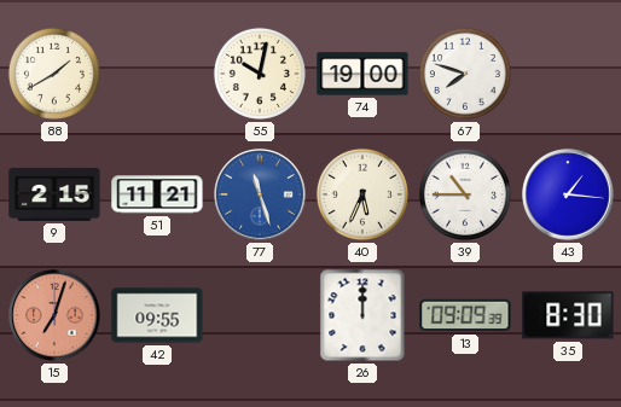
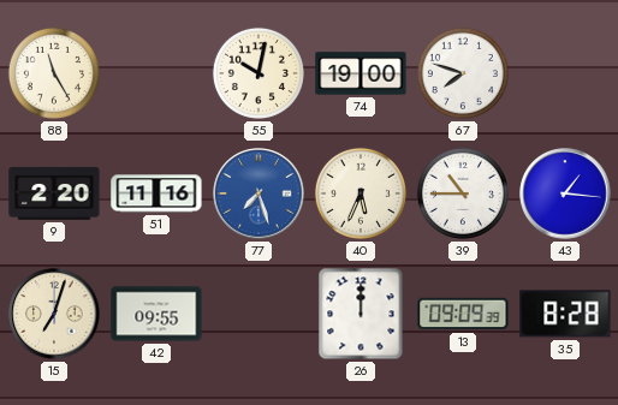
88: 1:40 -> 11:25 (54, 73)
9: 2:15 -> 2:20 (54, 193)
51: 11:21 -> 11:16 (156, 193)
77: 11:27 -> 7:27 (259, 193)
15 dial: salmon -> cream (54, 314)
35: 8:30 -> 8:28 (565, 314)
